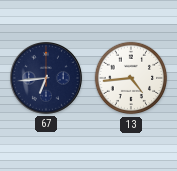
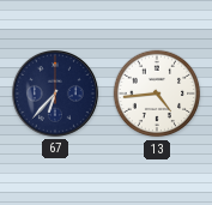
67: 6:44 -> 6:37 (56, 95)
